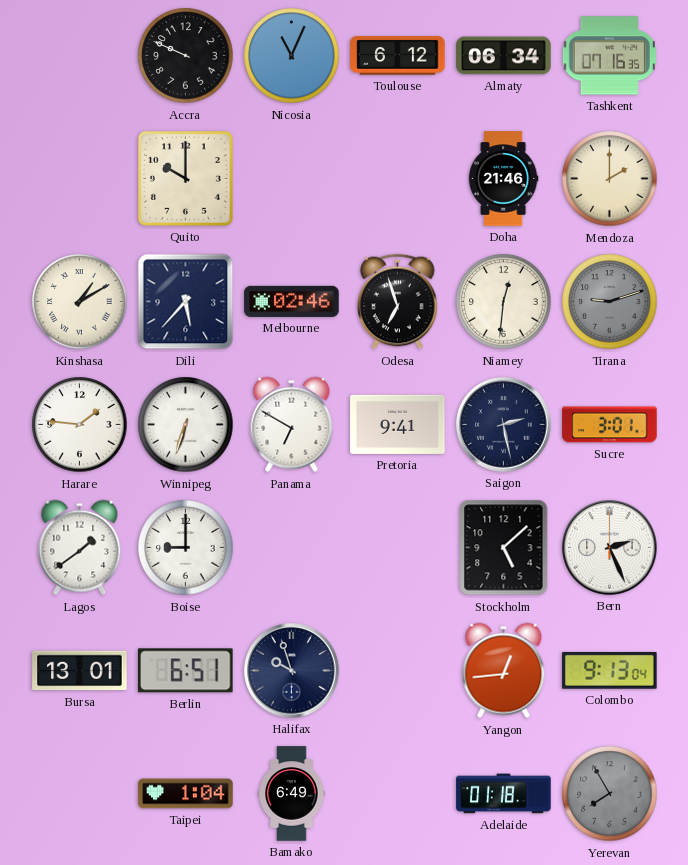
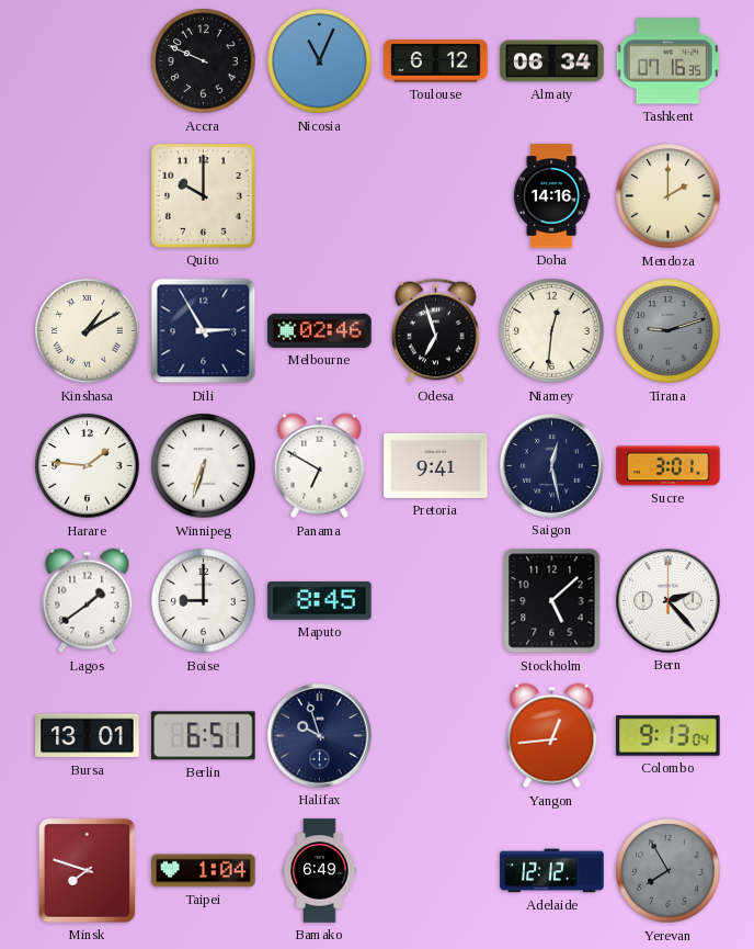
Doha: 21:46 -> 14:16 (551, 196)
Dili: 5:37 -> 2:55 (204, 331)
Saigon: 2:28 -> 12:28 (552, 466)
Maputo: none -> 8:45 (320, 601)
Bern: 2:26 -> 2:23 (669, 601)
Minsk: none -> 7:48 (88, 871)
Adelaide: 01:18 -> 12:12 (552, 871)
